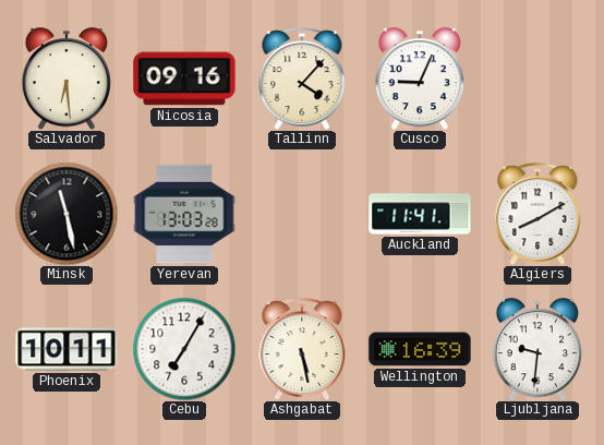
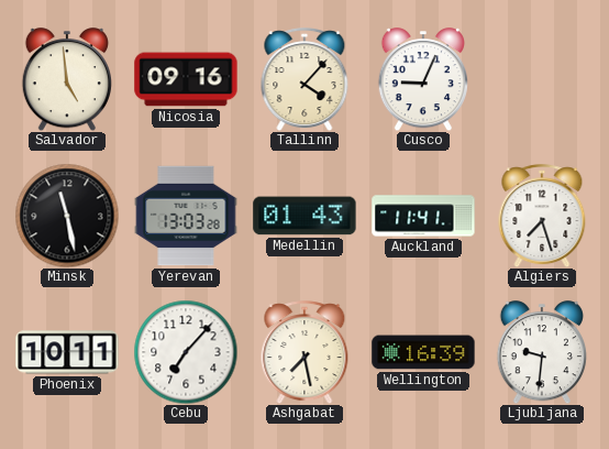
Salvador: 6:29 -> 4:59 (66, 79)
Medellin: none -> 01:43 (304, 216)
Algiers: 8:10 -> 7:27 (542, 216)
Cebu: 7:05 -> 7:07 (186, 352)
Ashgabat: 5:28 -> 7:28 (304, 352)
